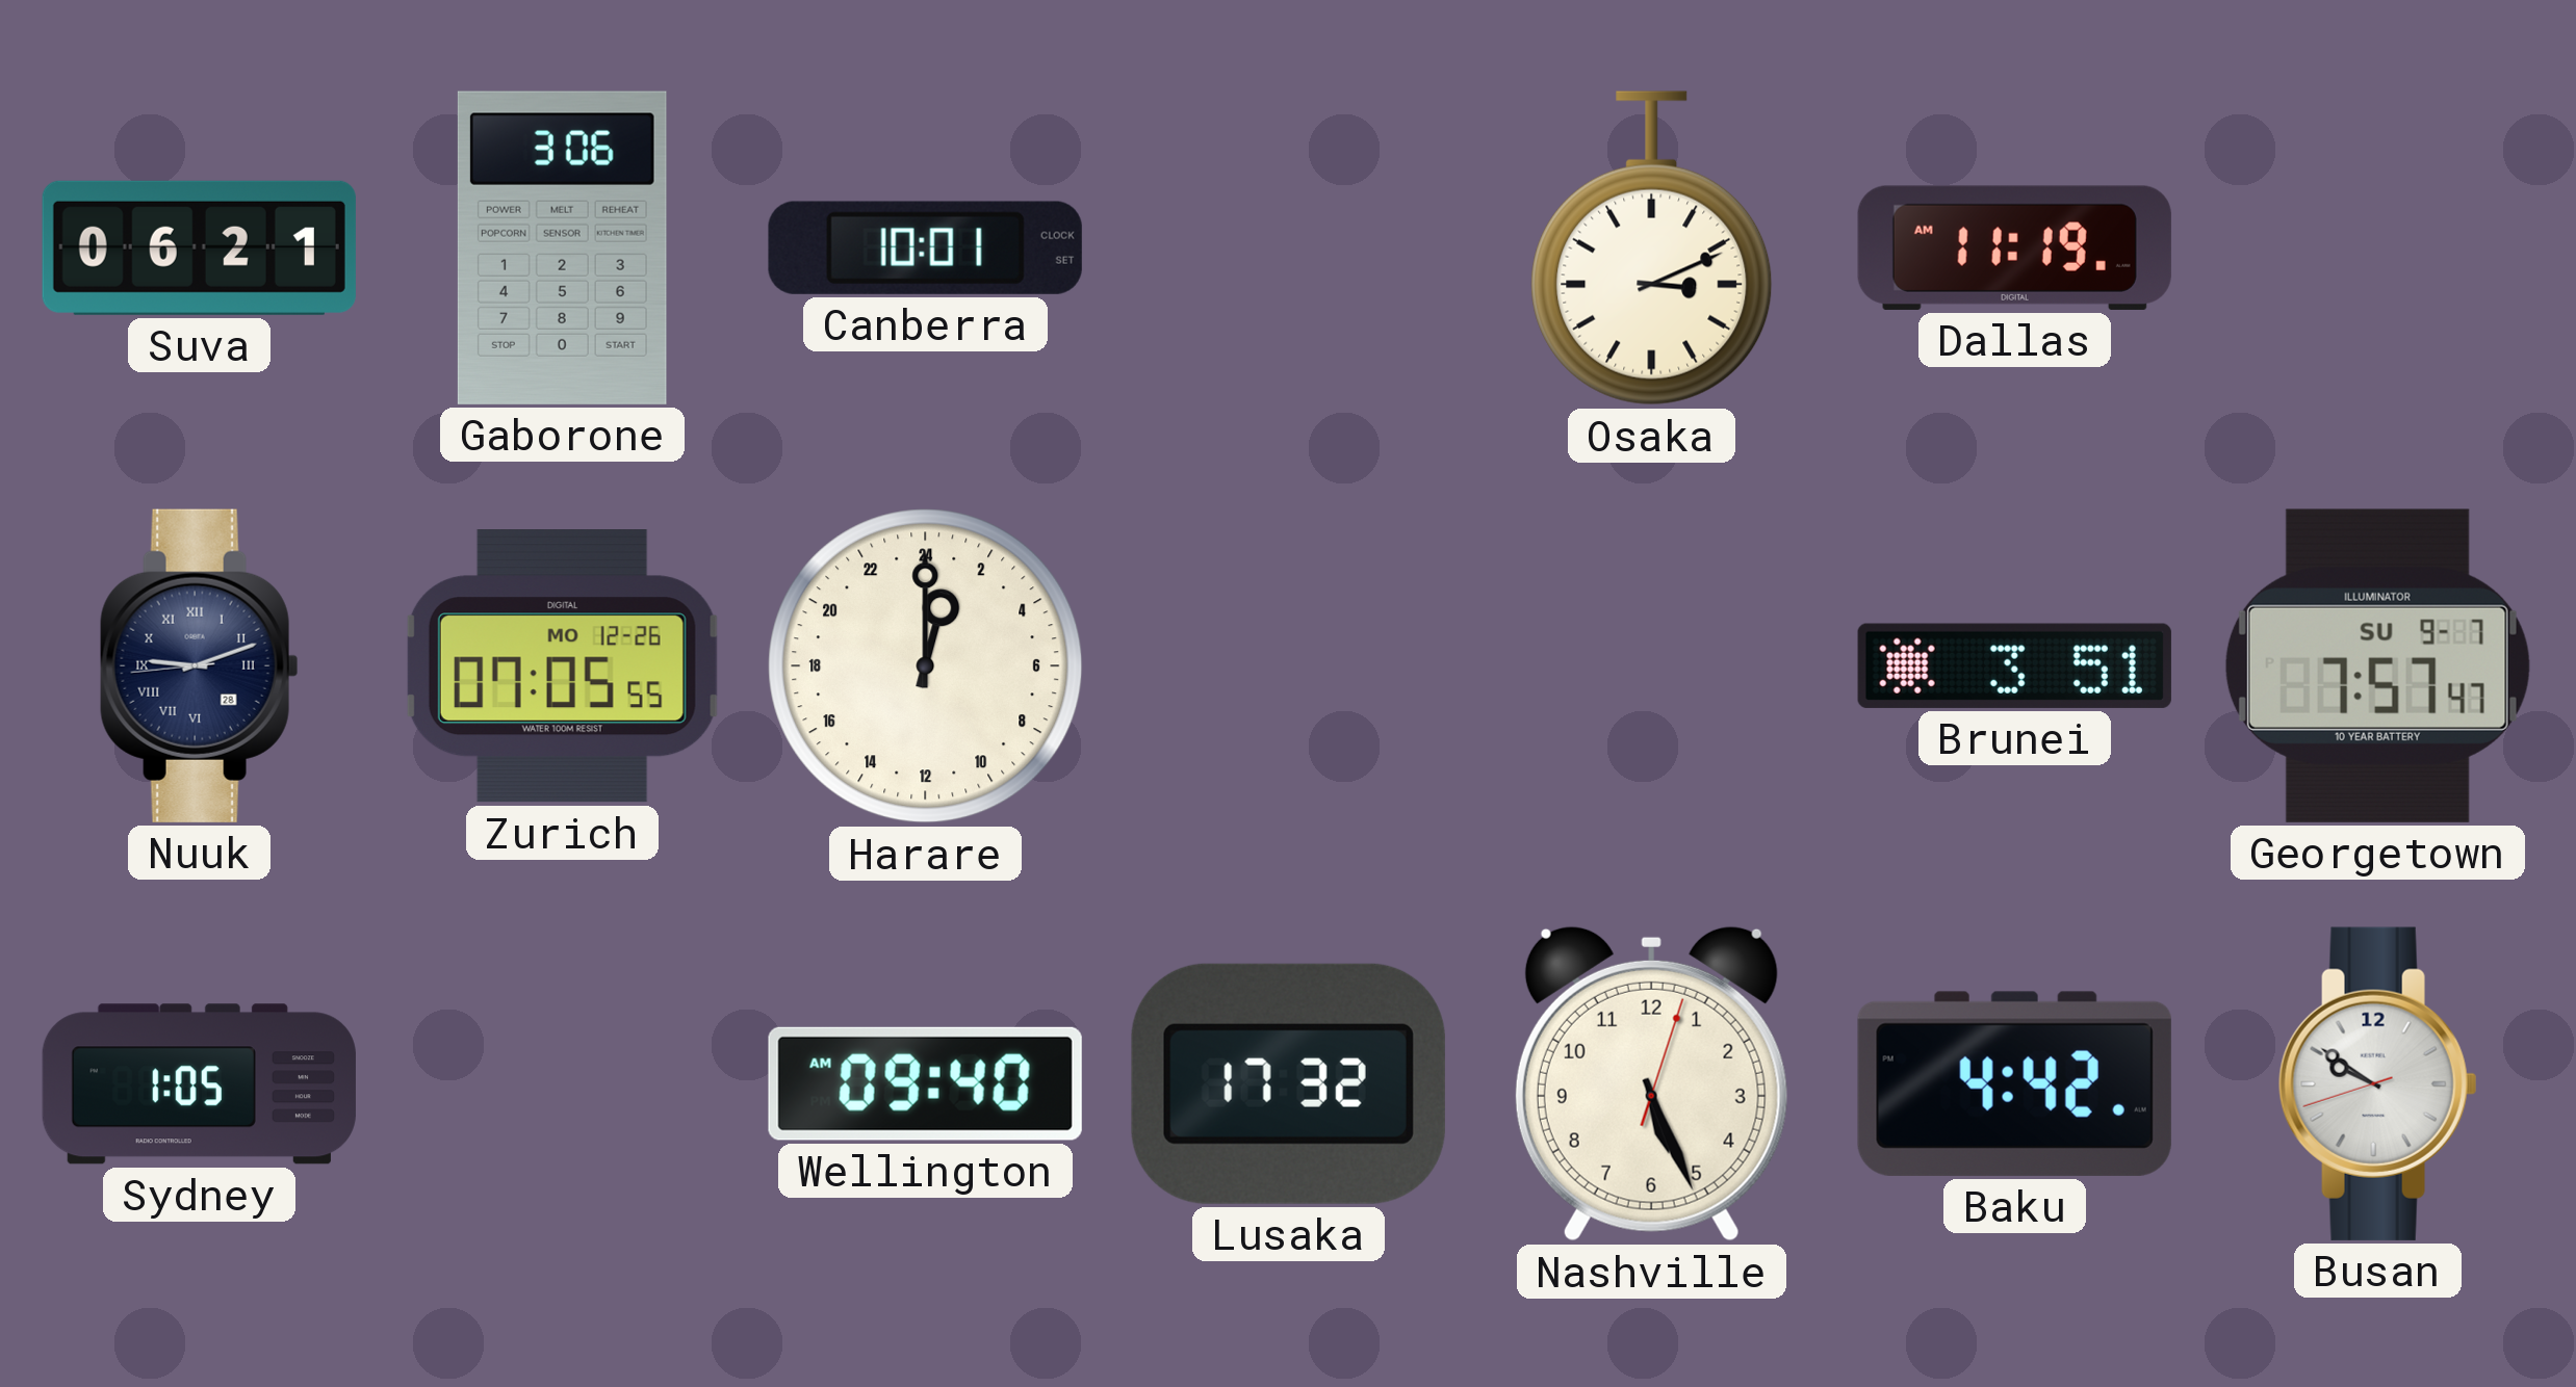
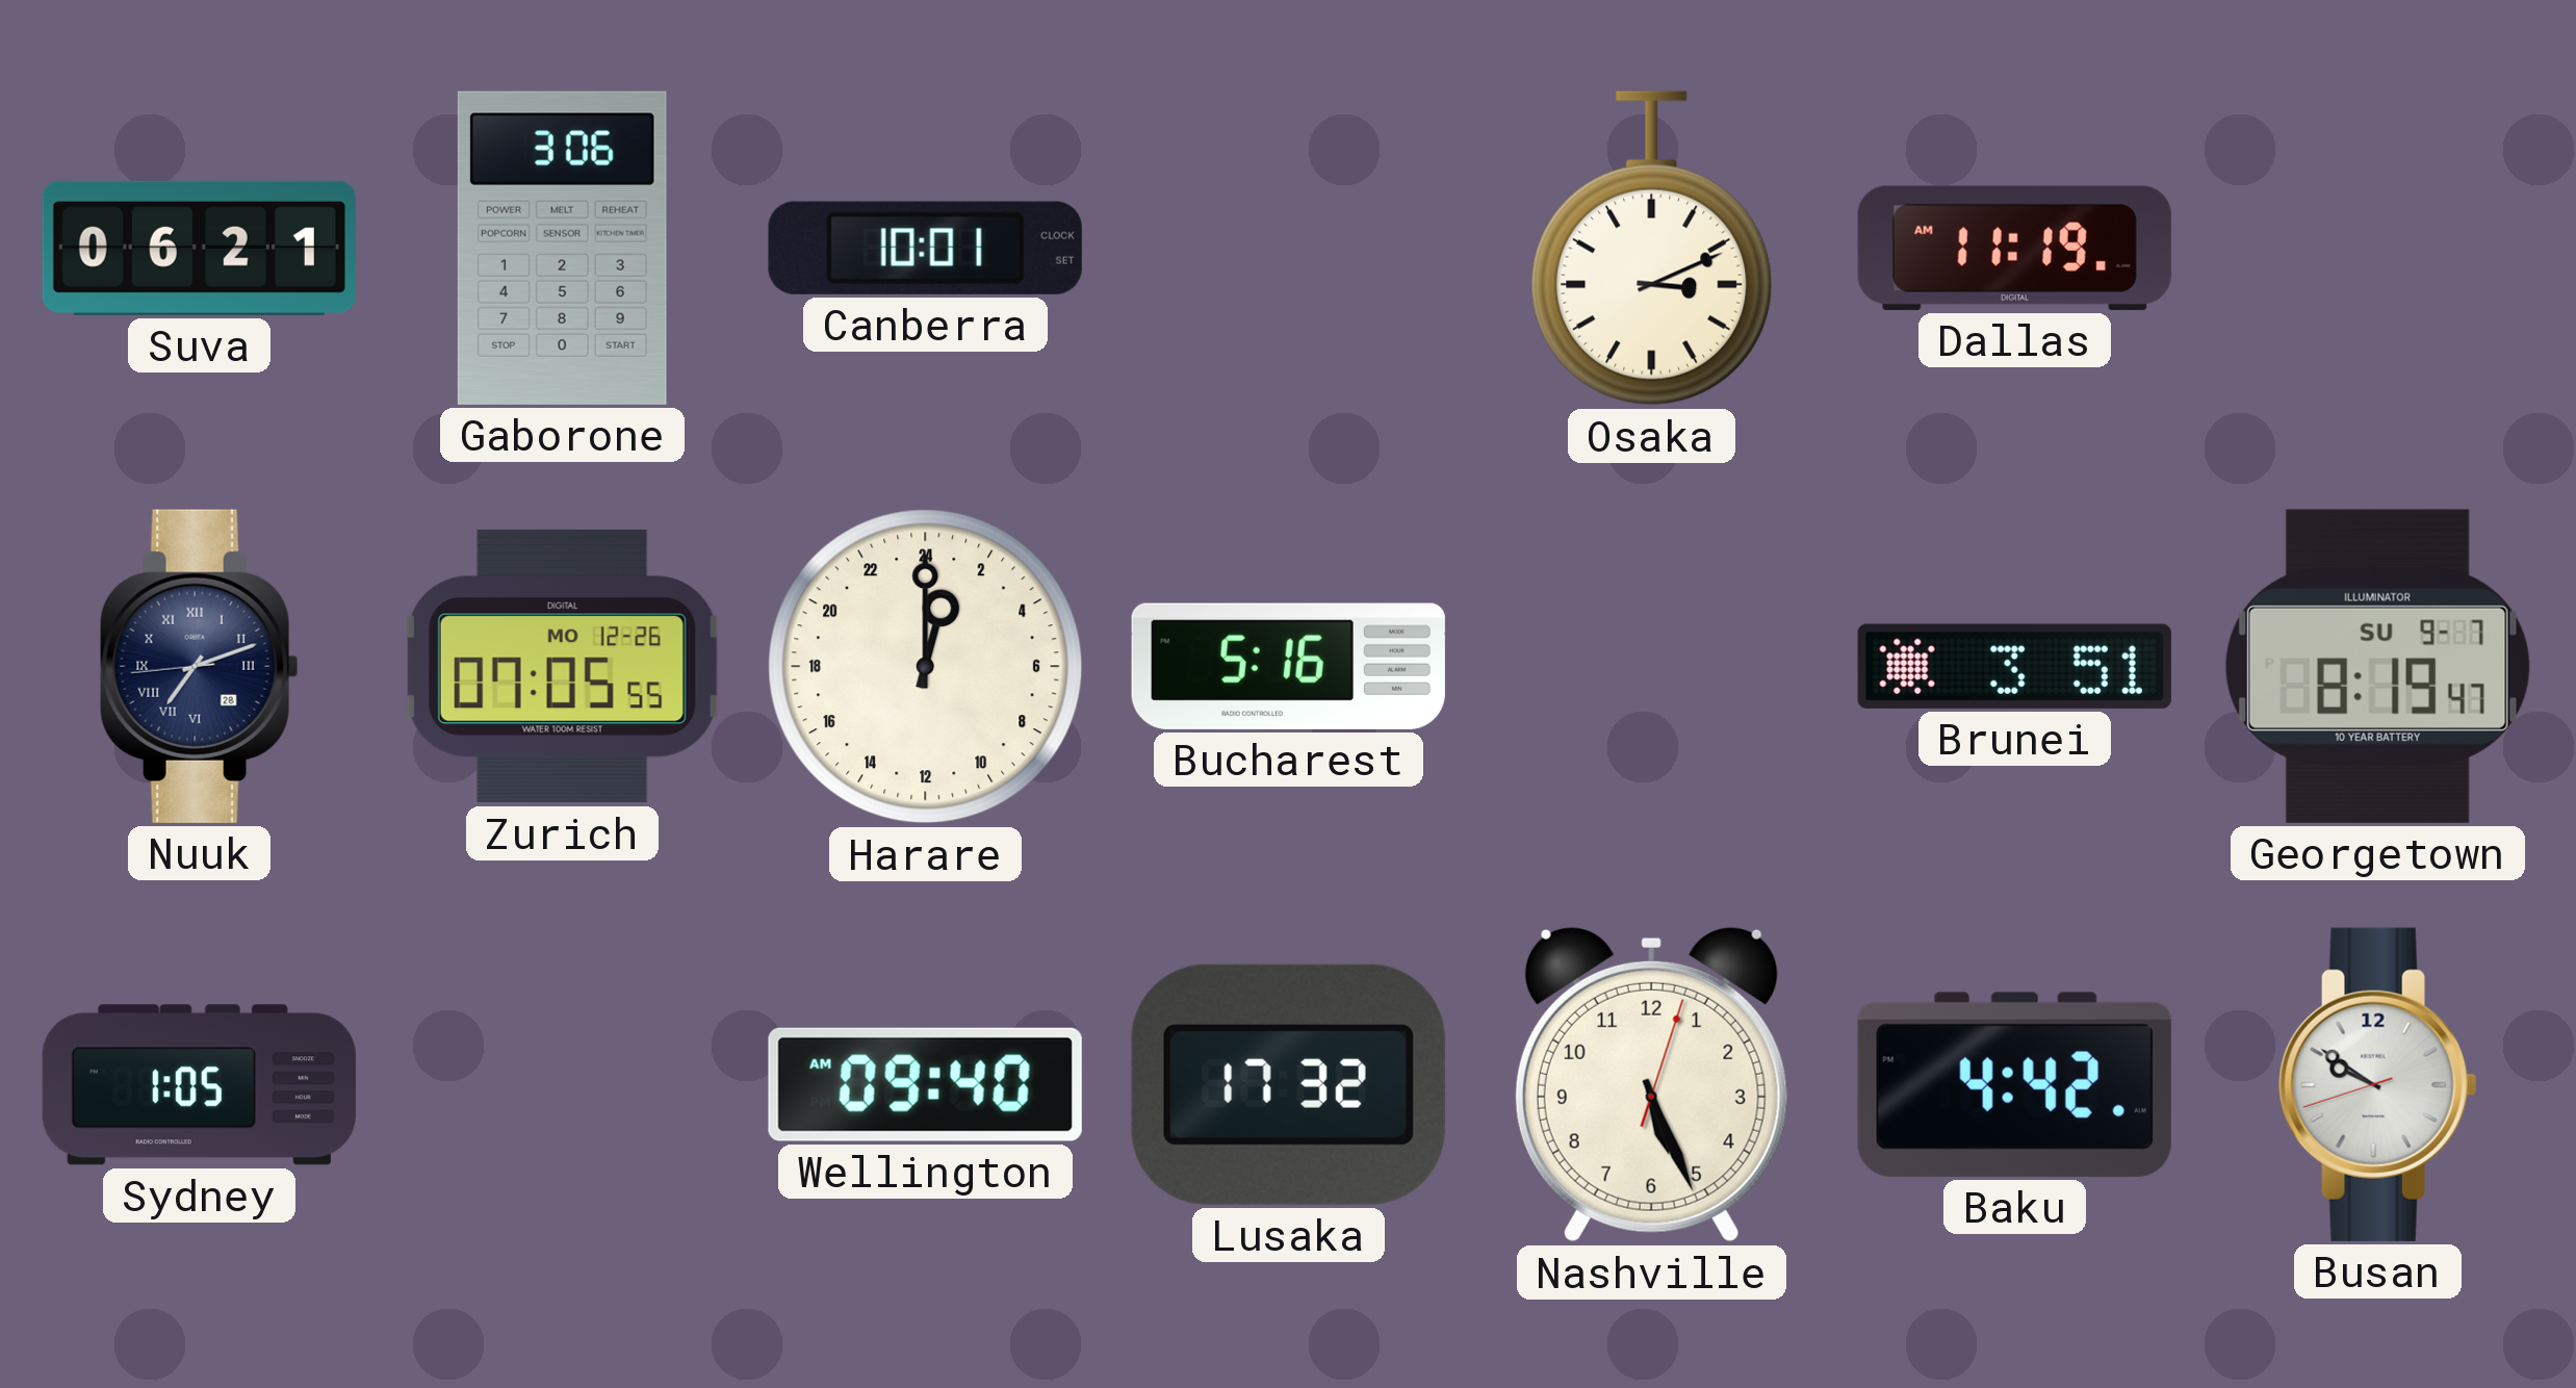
Nuuk: 9:11 -> 7:11 (199, 666)
Bucharest: none -> 5:16 (1288, 666)
Georgetown: 7:57 -> 8:19 (2377, 666)
